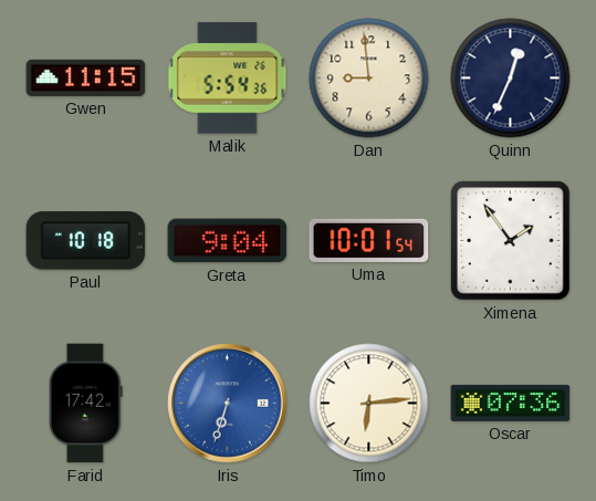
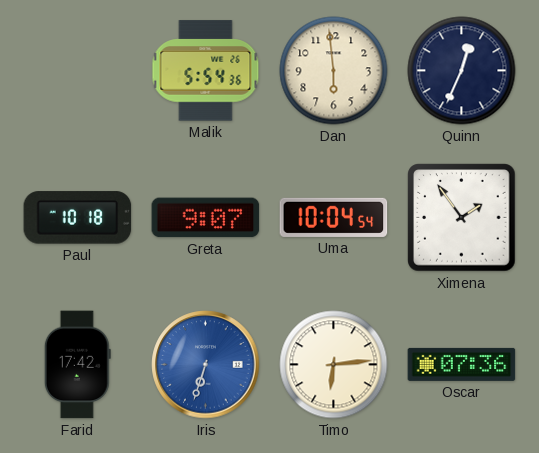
Gwen: 11:15 -> none (86, 77)
Dan: 8:59 -> 5:59 (334, 71)
Greta: 9:04 -> 9:07 (206, 218)
Uma: 10:01 -> 10:04 (334, 217)
